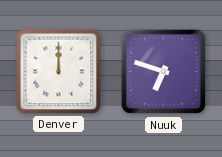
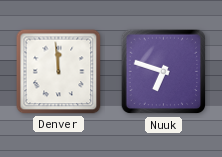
Denver: 12:00 -> 11:59 (59, 72)
